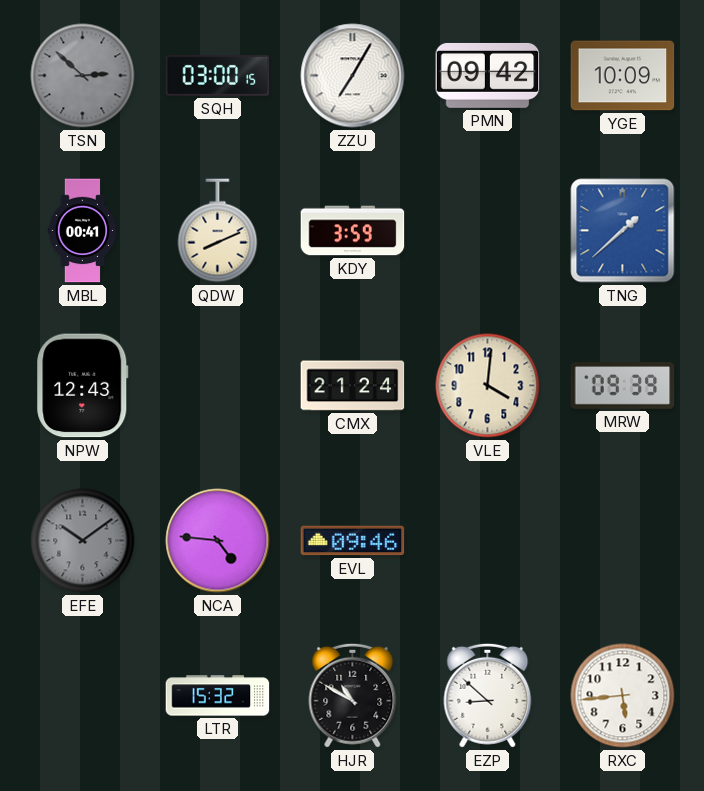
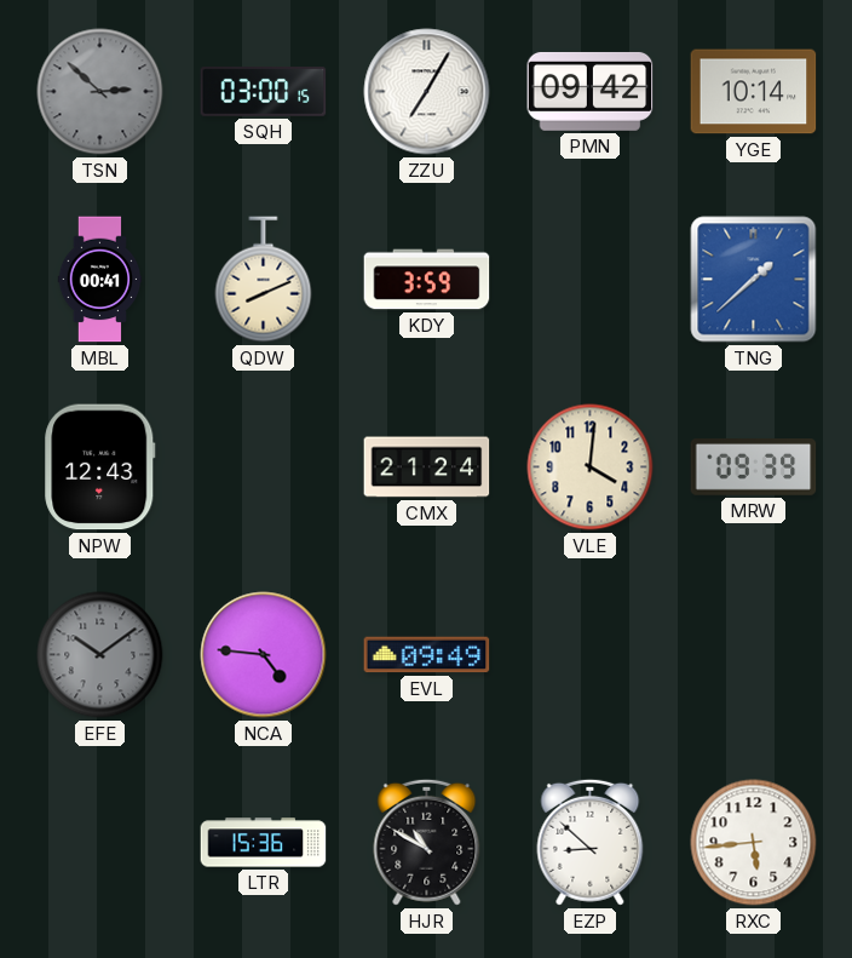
YGE: 10:09 -> 10:14 (754, 92)
EVL: 09:46 -> 09:49 (427, 655)
LTR: 15:32 -> 15:36 (264, 843)
